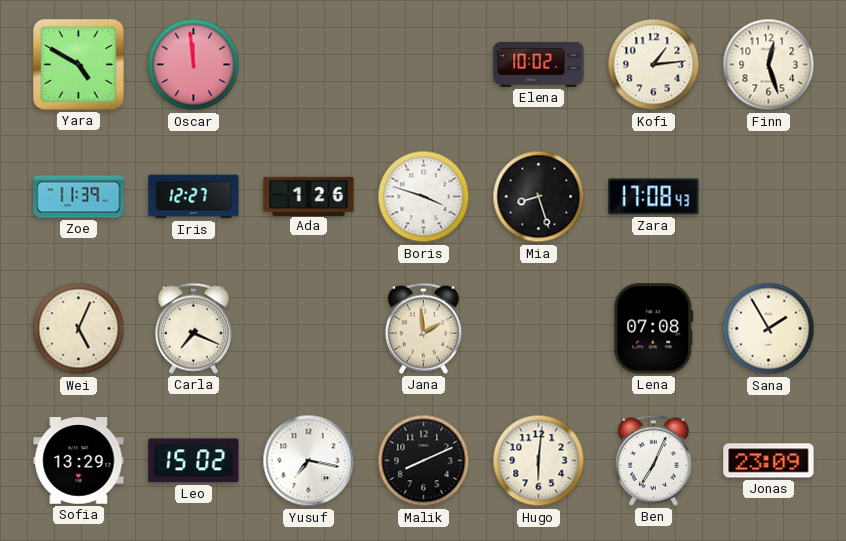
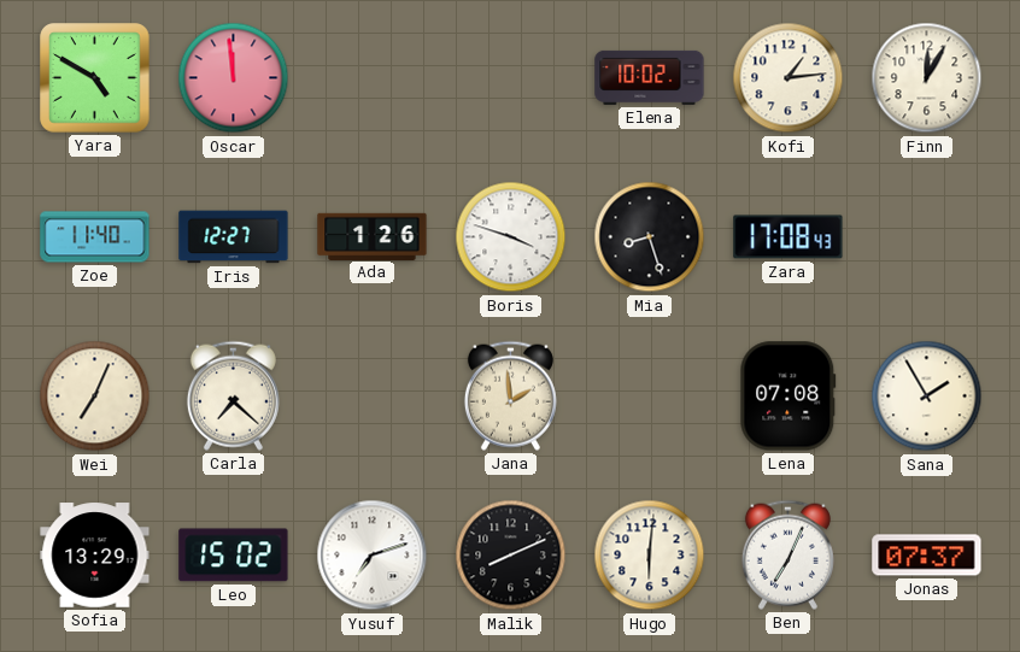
Finn: 12:27 -> 12:05 (927, 78)
Zoe: 11:39 -> 11:40 (95, 237)
Wei: 5:04 -> 7:04 (95, 397)
Carla: 7:19 -> 7:22 (233, 395)
Yusuf: 7:17 -> 7:12 (373, 556)
Jonas: 23:09 -> 07:37 (927, 556)
